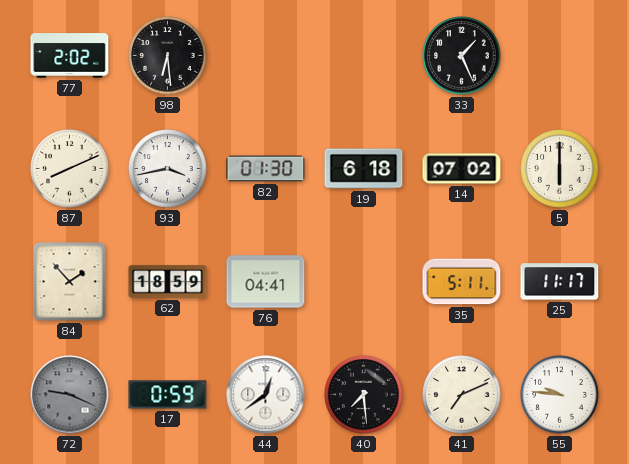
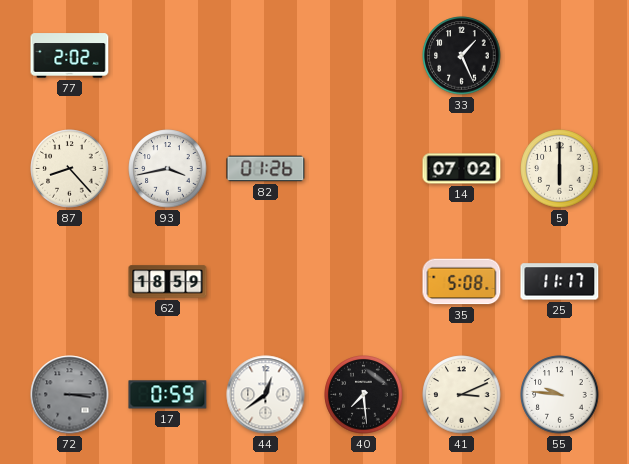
98: 6:29 -> none (168, 56)
87: 8:11 -> 8:23 (70, 169)
82: 01:30 -> 01:26 (266, 169)
19: 6:18 -> none (364, 169)
84: 1:53 -> none (70, 282)
76: 04:41 -> none (266, 282)
35: 5:11 -> 5:08 (462, 282)
72: 9:19 -> 3:15 (70, 395)
41: 7:11 -> 3:11 (462, 395)
